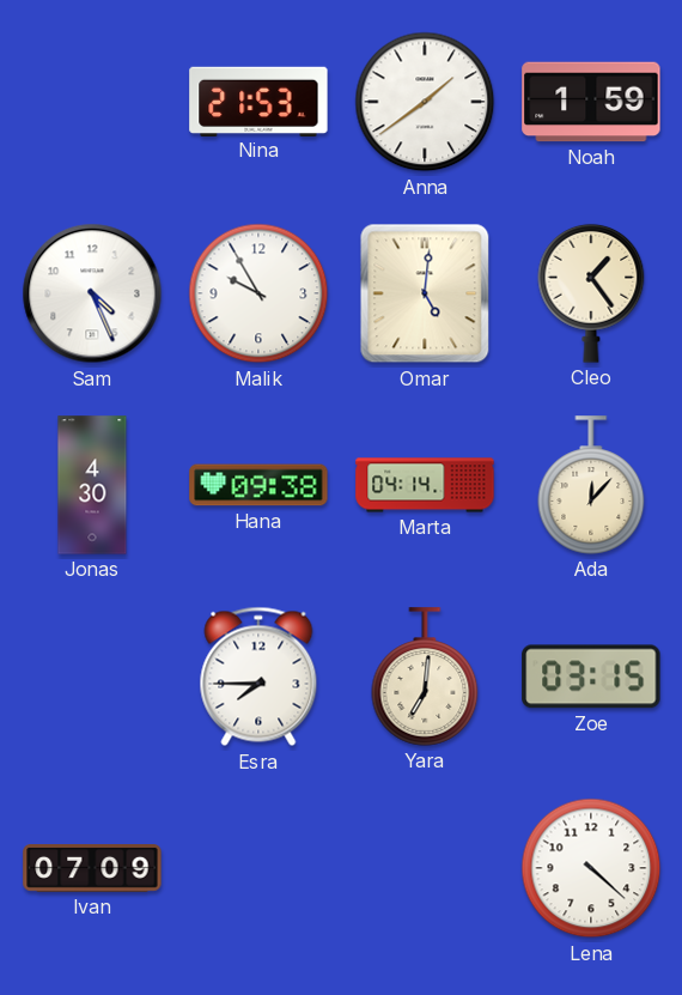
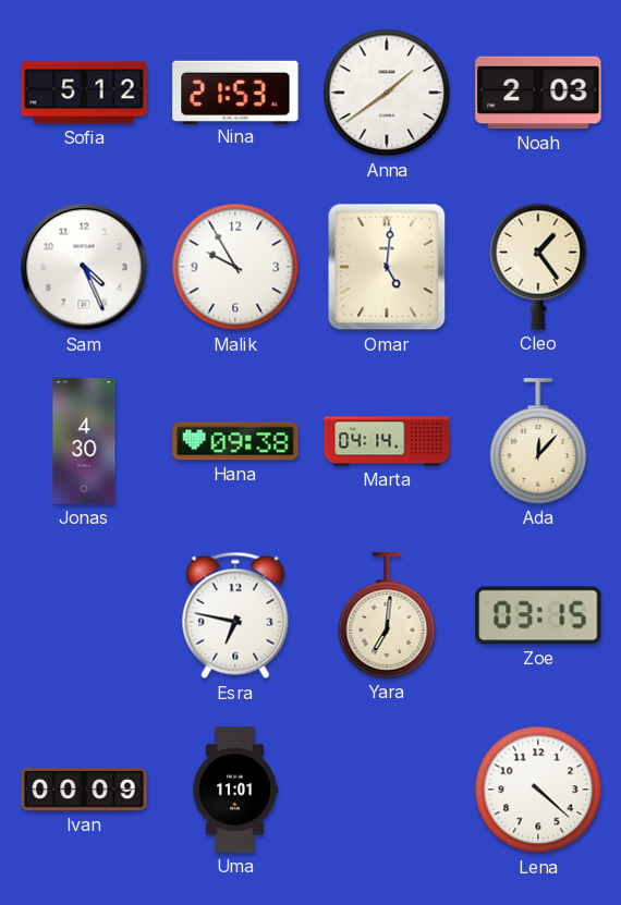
Sofia: none -> 5:12 (84, 93)
Noah: 1:59 -> 2:03 (538, 93)
Esra: 7:45 -> 6:47 (235, 615)
Ivan: 07:09 -> 00:09 (84, 791)
Uma: none -> 11:01 (235, 790)
